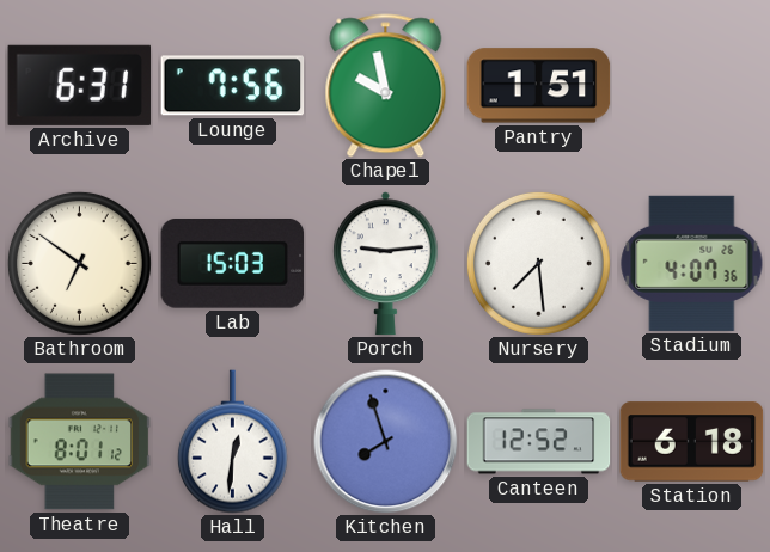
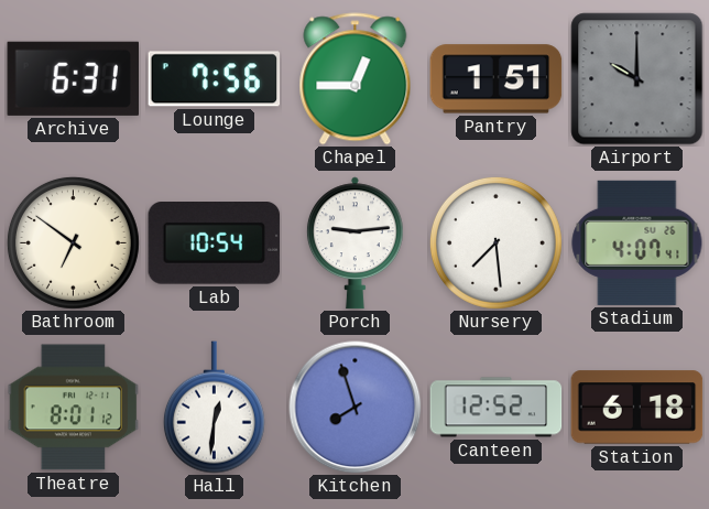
Chapel: 9:58 -> 12:45 (356, 79)
Airport: none -> 10:00 (637, 79)
Lab: 15:03 -> 10:54 (215, 243)
Stadium: 4:07:36 -> 4:07:41 (637, 242)
